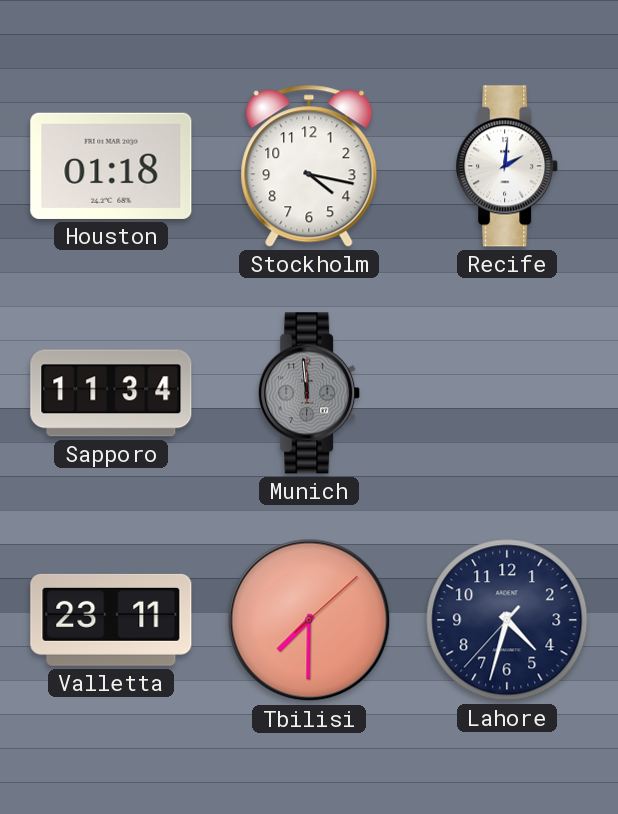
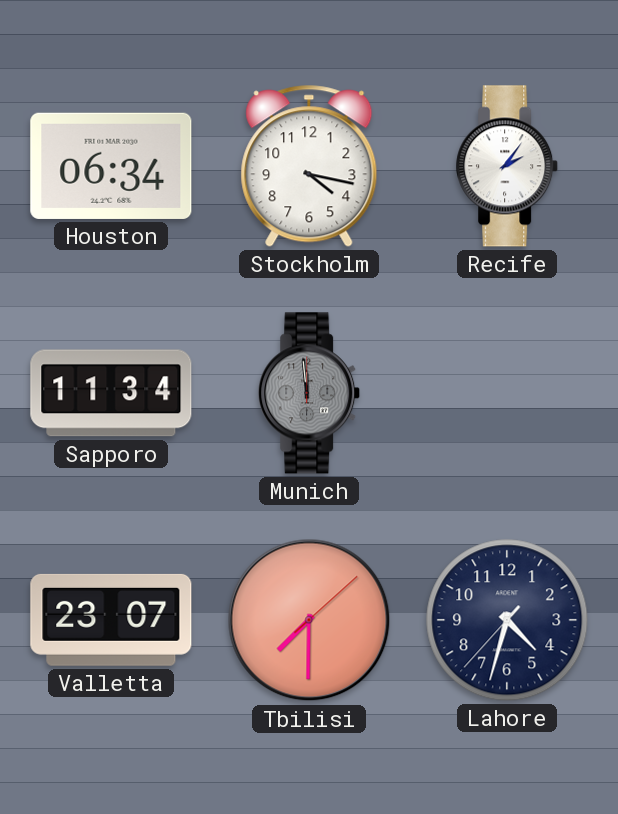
Houston: 01:18 -> 06:34 (111, 166)
Recife: 2:01 -> 2:06 (508, 166)
Valletta: 23:11 -> 23:07 (111, 620)
